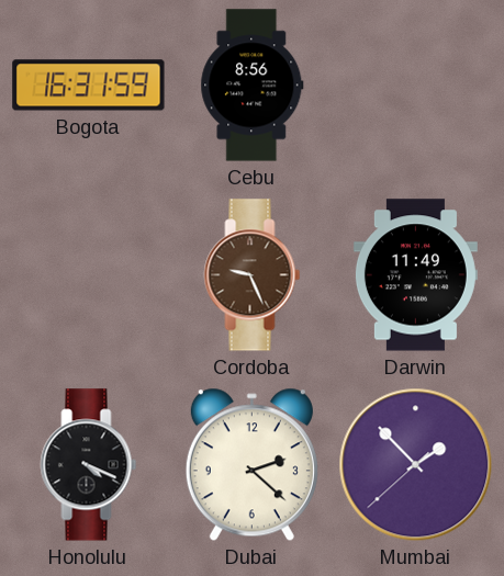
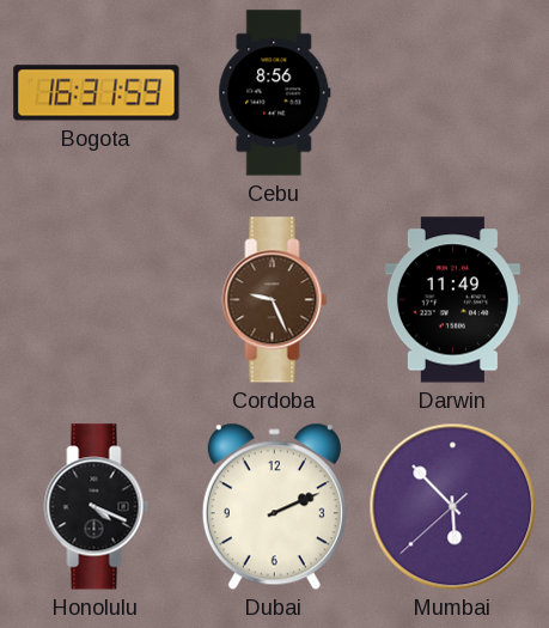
Dubai: 2:22 -> 2:11 (274, 507)
Mumbai: 1:52 -> 5:52 (453, 507)
